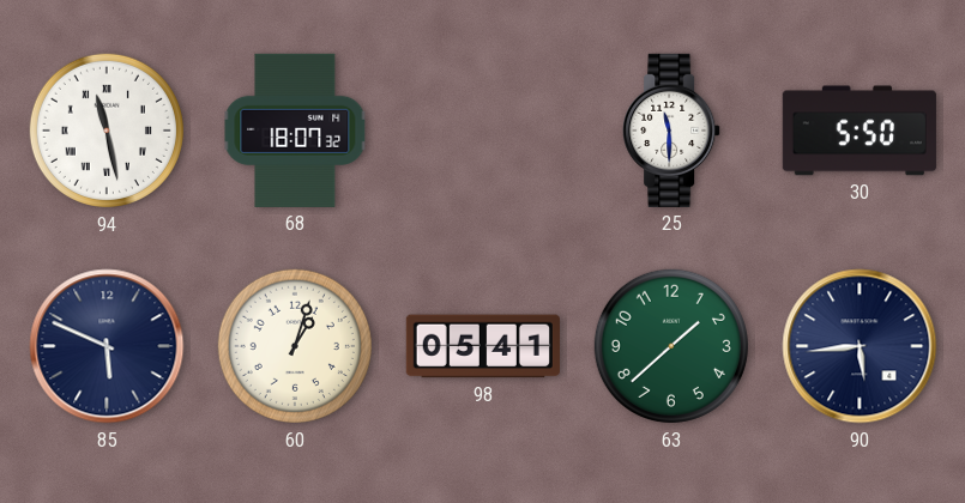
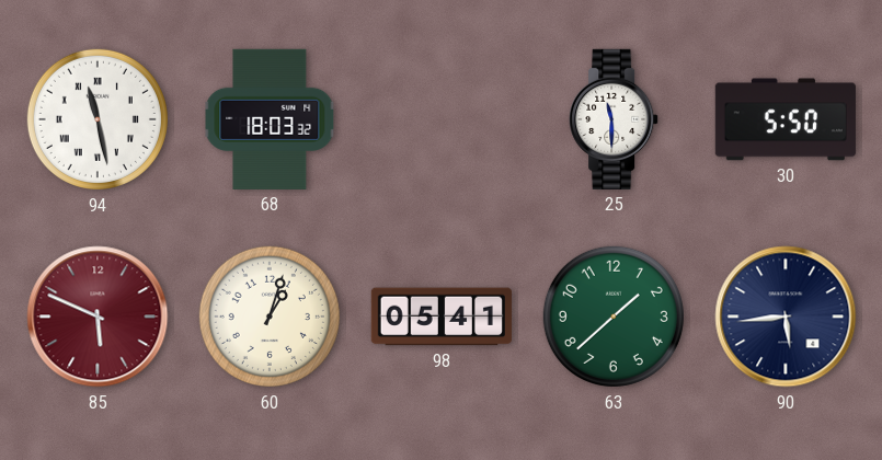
68: 18:07 -> 18:03 (270, 119)
85 dial: navy -> burgundy (98, 317)
